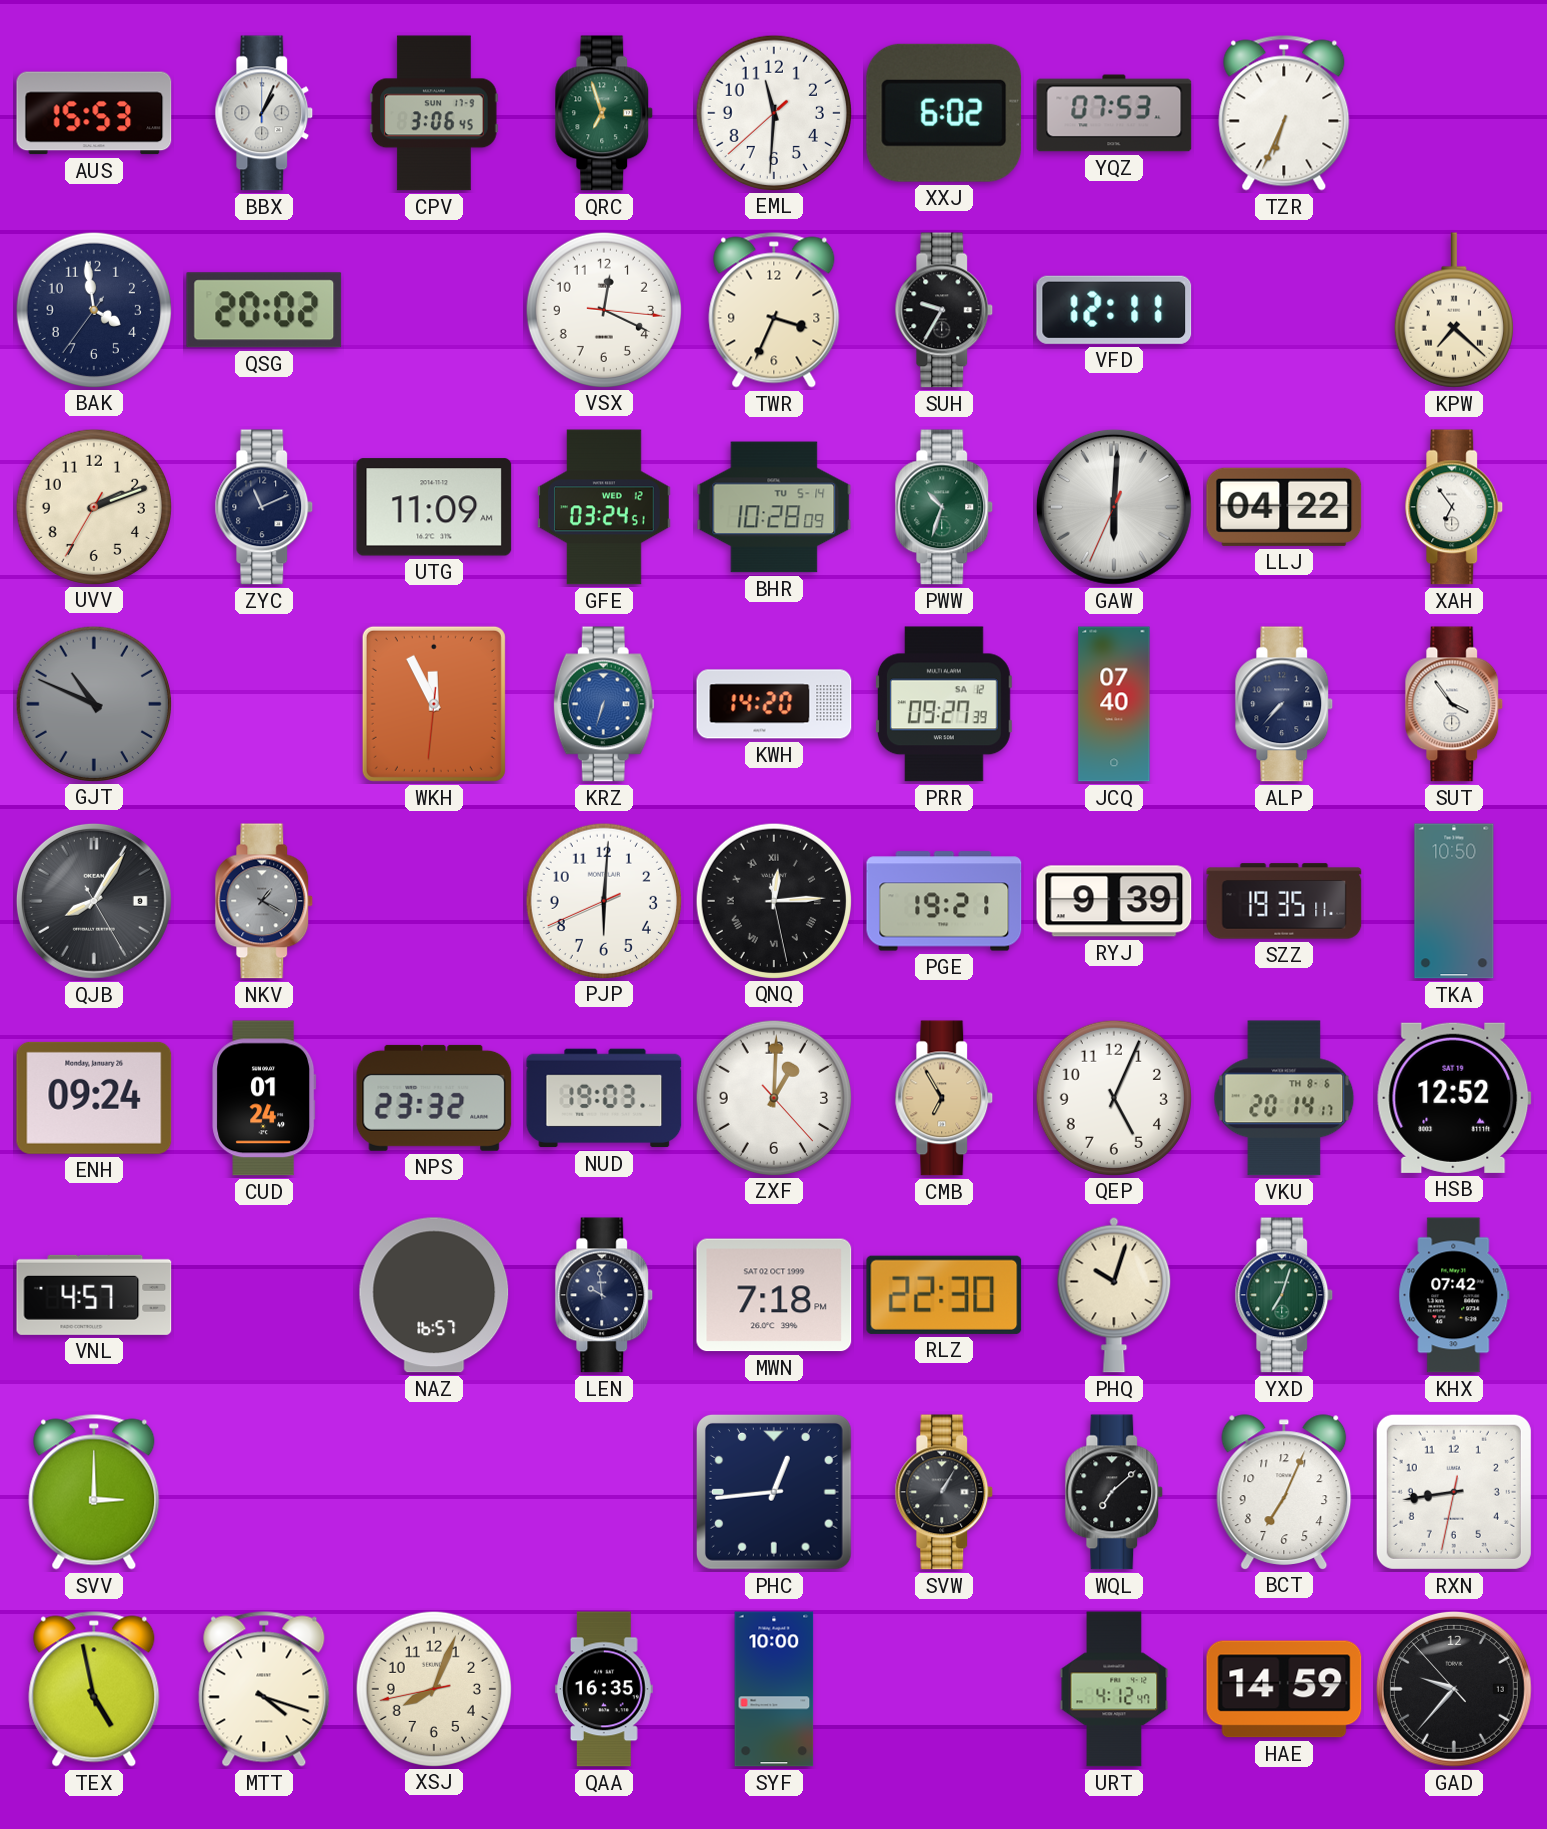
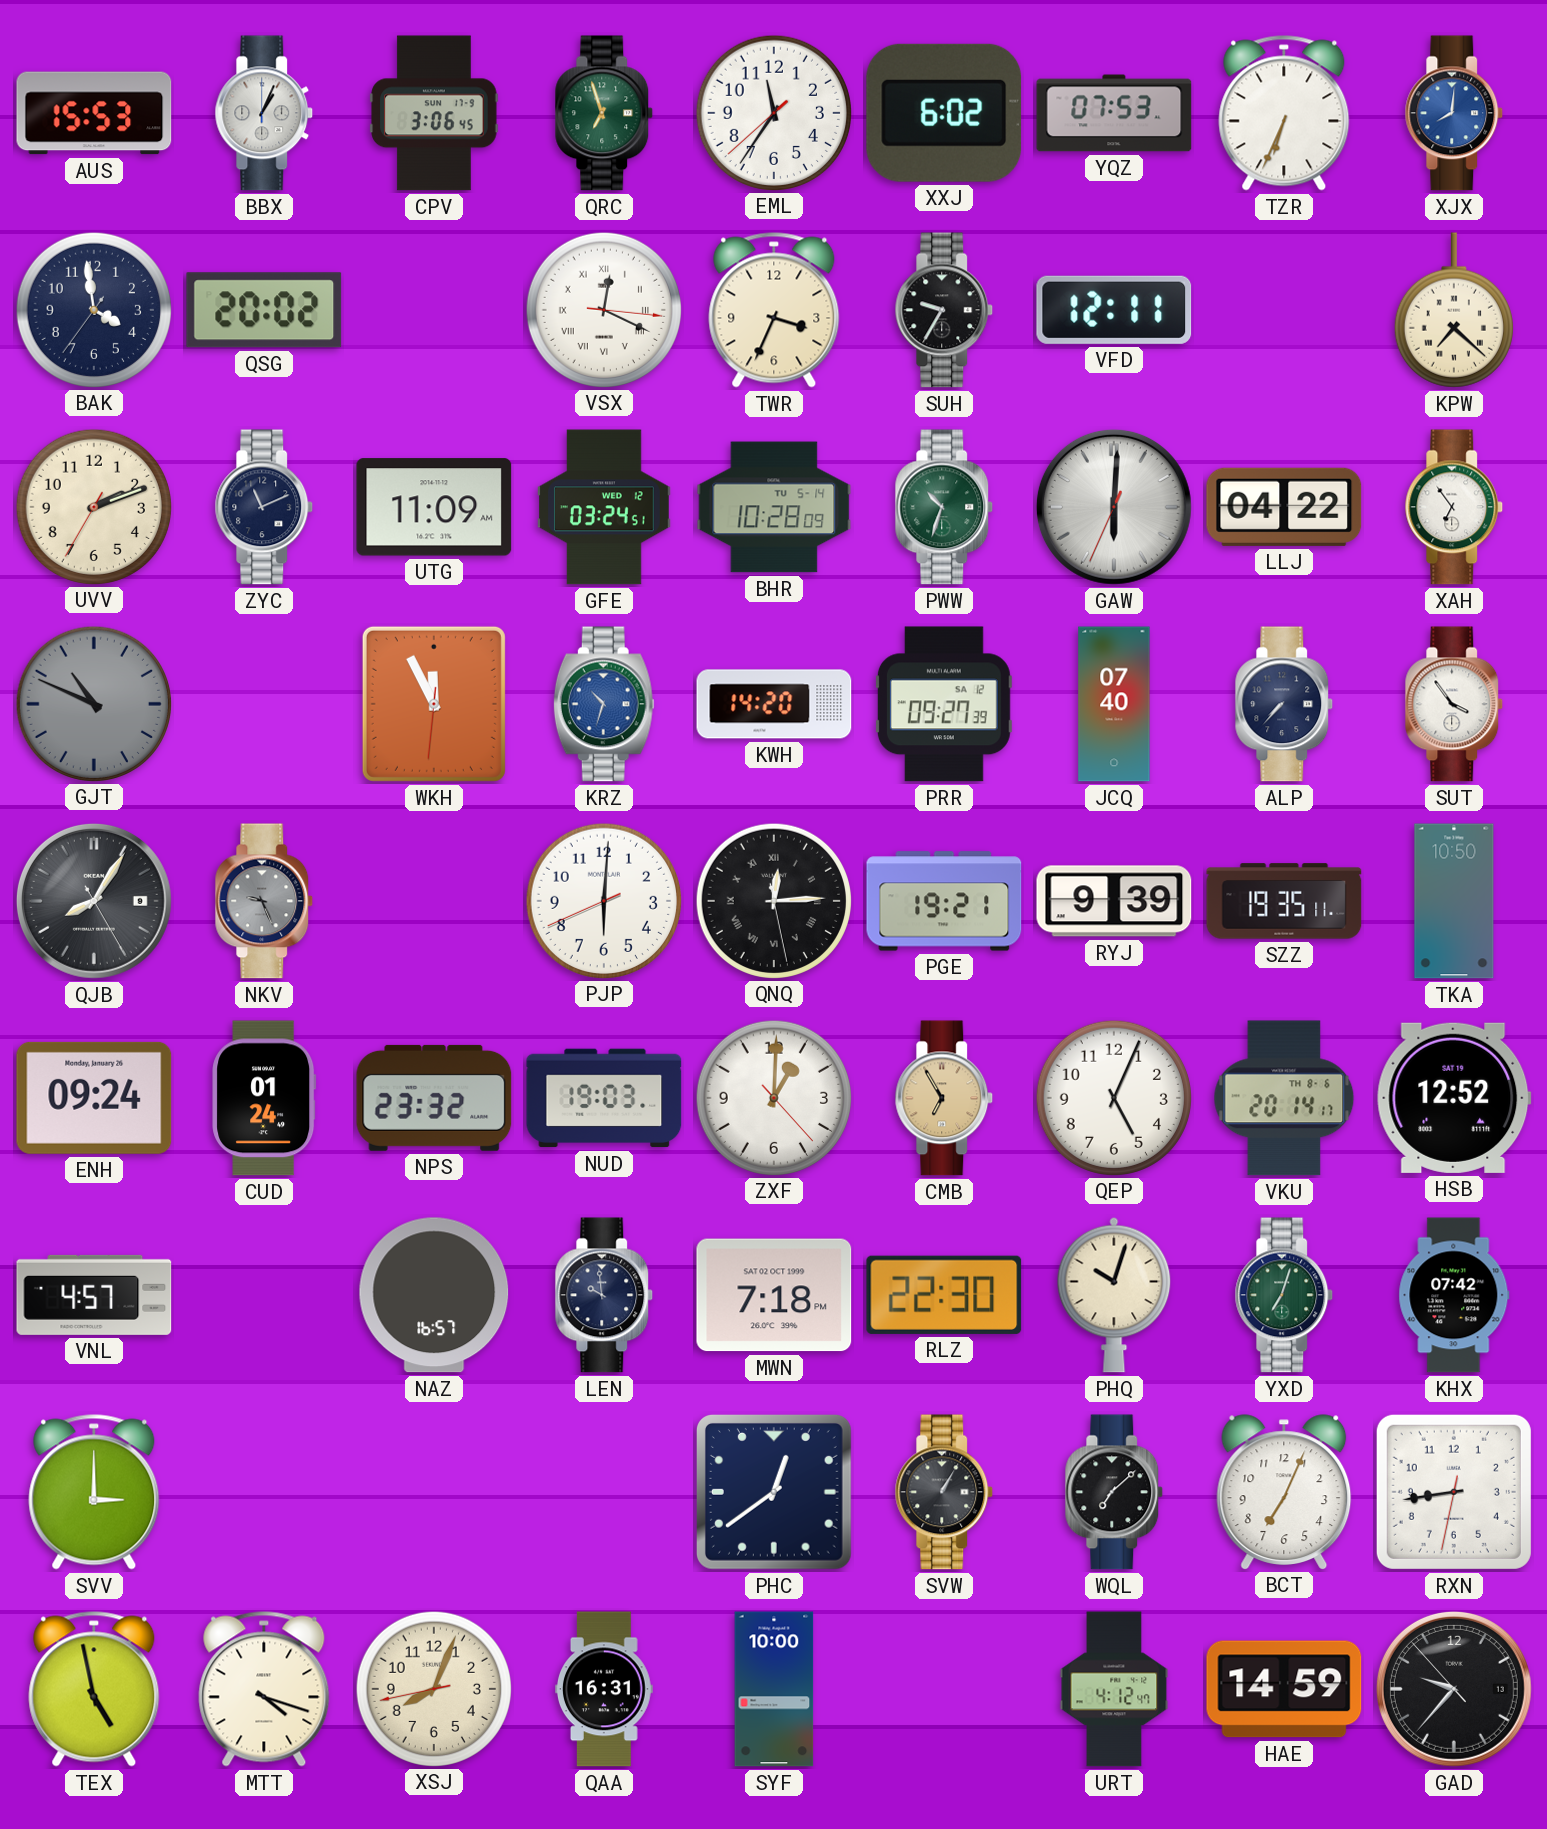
EML: 11:30 -> 11:35 (773, 112)
XJX: none -> 8:01 (1454, 113)
VSX numerals: Arabic -> Roman (603, 309)
KRZ: 6:33 -> 10:33 (604, 704)
NKV: 1:20 -> 9:26 (264, 901)
PHC: 12:44 -> 12:39 (774, 1492)
QAA: 16:35 -> 16:31 (605, 1689)
